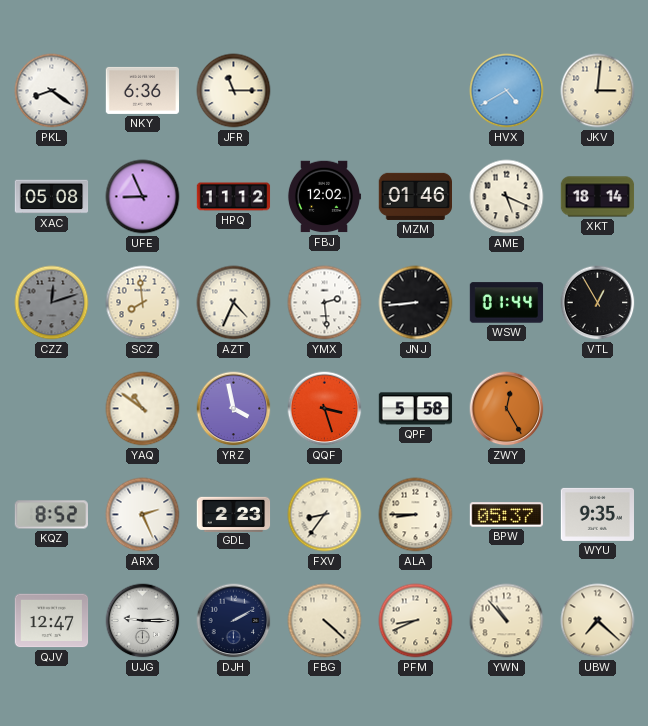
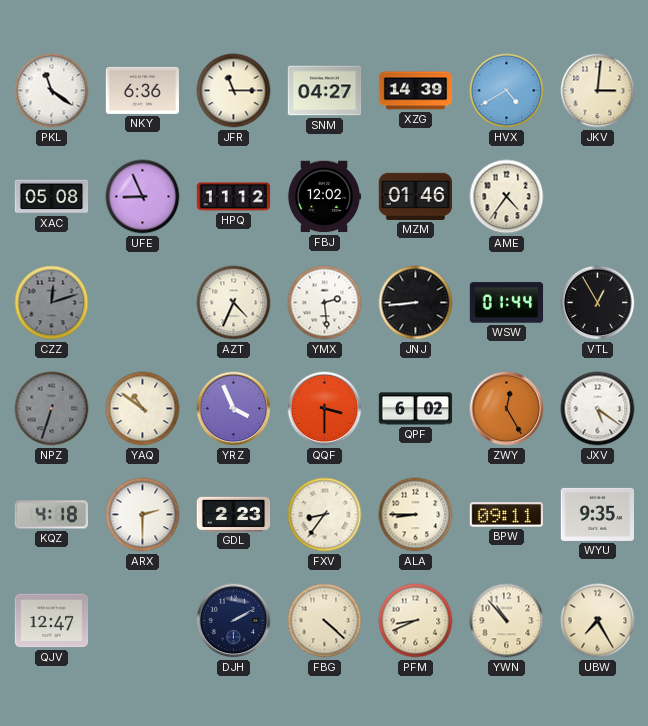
PKL: 8:21 -> 11:21 (52, 91)
SNM: none -> 04:27 (325, 91)
XZG: none -> 14:39 (416, 91)
AME: 5:19 -> 4:36 (507, 197)
XKT: 18:14 -> none (598, 197)
SCZ: 7:59 -> none (143, 303)
NPZ: none -> 6:33 (52, 409)
YRZ: 3:58 -> 3:56 (234, 409)
QQF: 3:27 -> 3:30 (325, 409)
QPF: 5:58 -> 6:02 (416, 409)
JXV: none -> 5:21 (598, 409)
KQZ: 8:52 -> 4:18 (51, 515)
ARX: 2:26 -> 2:30 (143, 515)
BPW: 05:37 -> 09:11 (506, 515)
UJG: 9:15 -> none (143, 621)
UBW: 7:22 -> 7:25 (598, 621)
